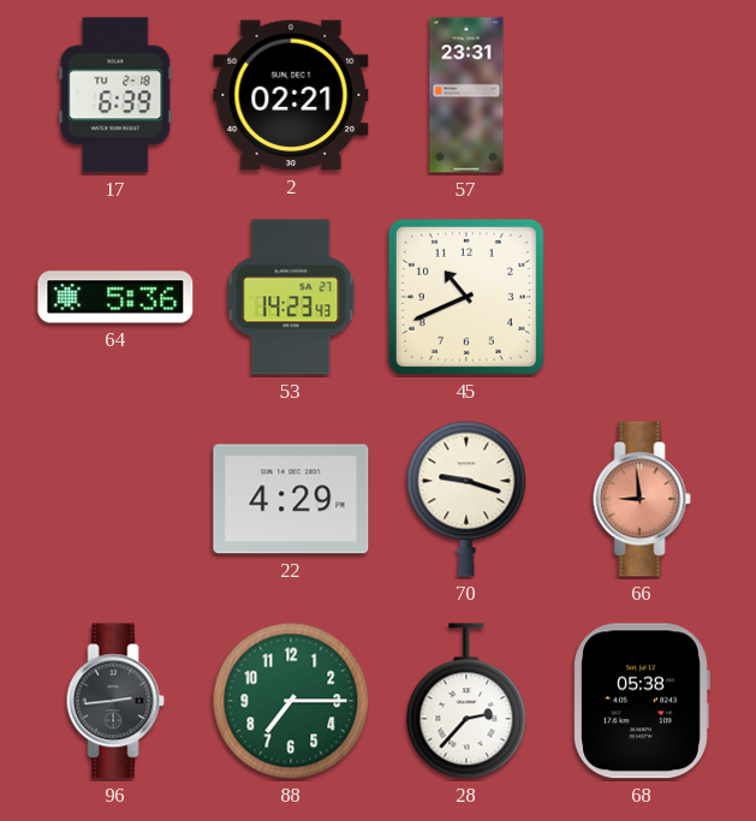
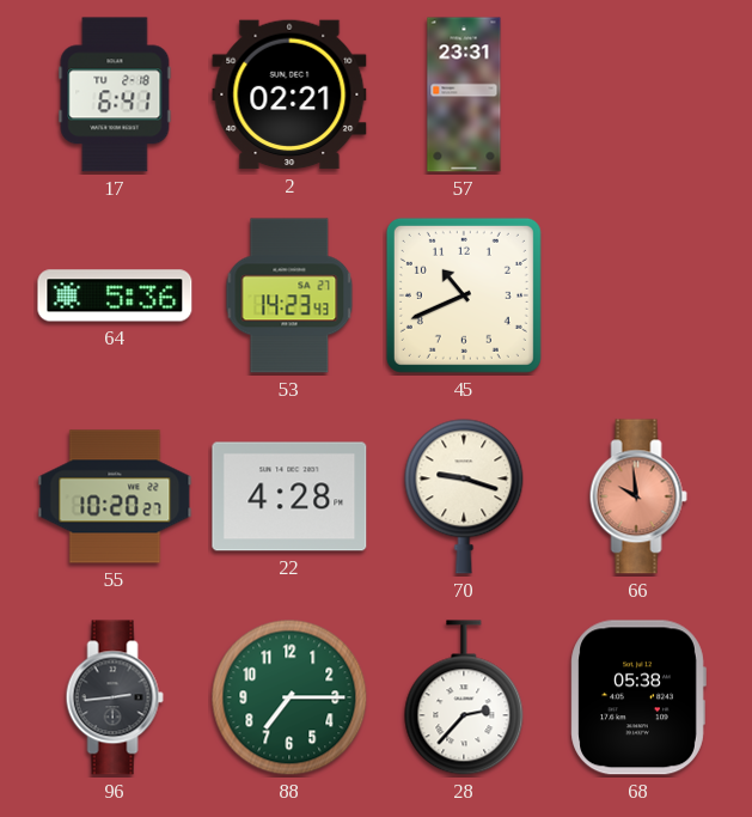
17: 6:39 -> 6:41 (115, 94)
55: none -> 10:20 (115, 496)
22: 4:29 -> 4:28 (289, 496)
66: 8:59 -> 9:59 (638, 496)
